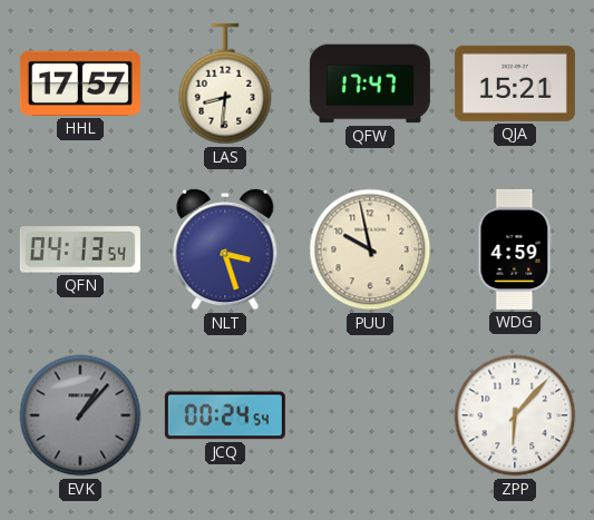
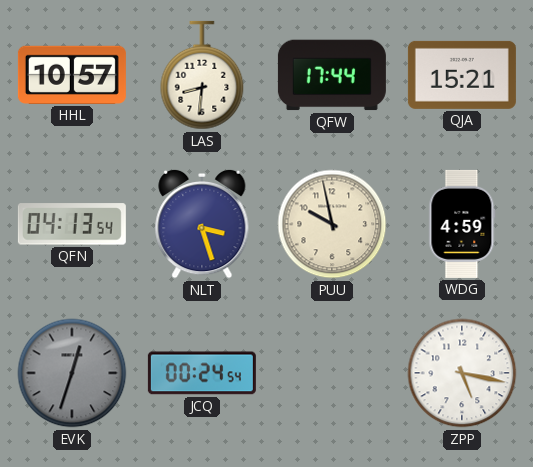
HHL: 17:57 -> 10:57 (72, 75)
QFW: 17:47 -> 17:44 (332, 75)
EVK: 1:07 -> 12:33 (72, 373)
ZPP: 6:07 -> 5:17 (462, 373)
